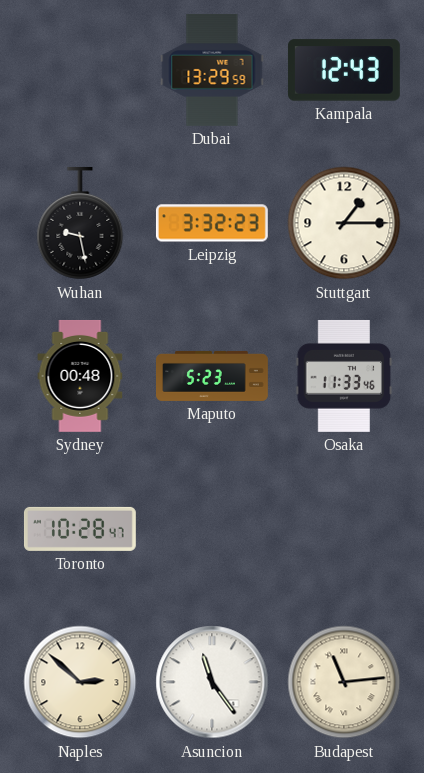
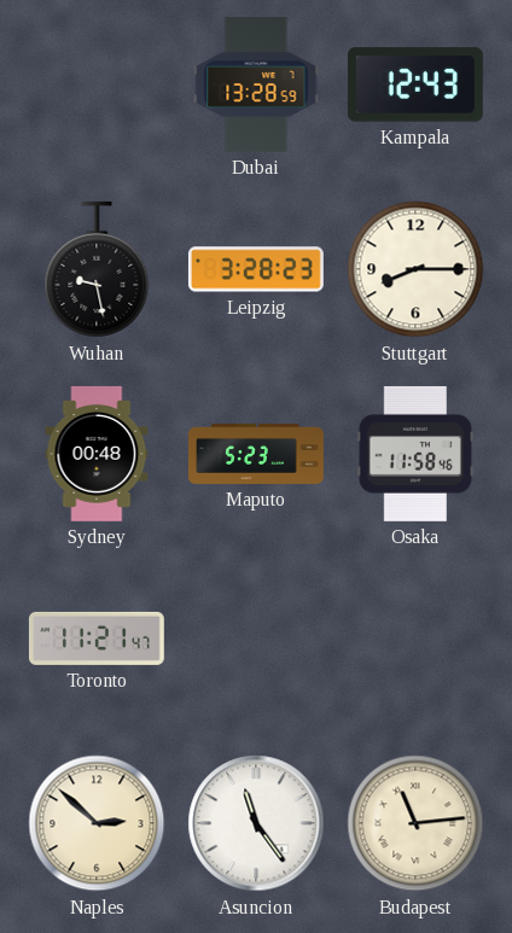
Dubai: 13:29 -> 13:28 (256, 84)
Leipzig: 3:32 -> 3:28 (256, 269)
Stuttgart: 1:15 -> 8:15 (415, 269)
Osaka: 11:33 -> 11:58 (415, 454)
Toronto: 10:28 -> 11:21 (97, 638)
